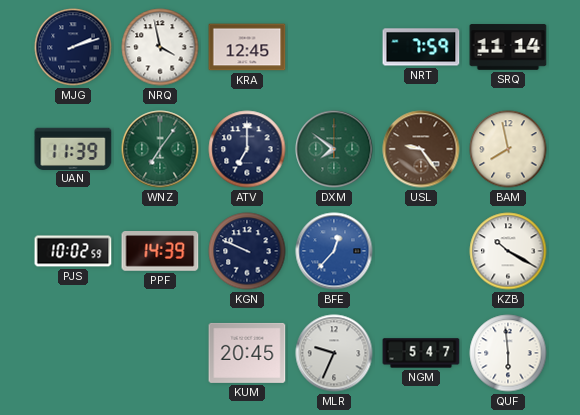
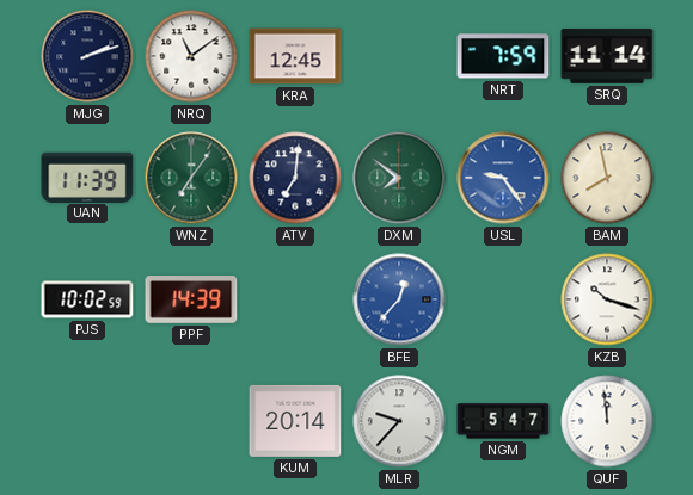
NRQ: 3:58 -> 11:09 (191, 56)
ATV: 7:00 -> 7:01 (295, 178)
USL dial: brown -> blue (503, 178)
KGN: 9:49 -> none (247, 251)
KZB: 10:20 -> 10:18 (607, 299)
KUM: 20:45 -> 20:14 (295, 421)
MLR: 9:34 -> 9:37 (399, 421)
QUF: 5:59 -> 11:59 (607, 421)
